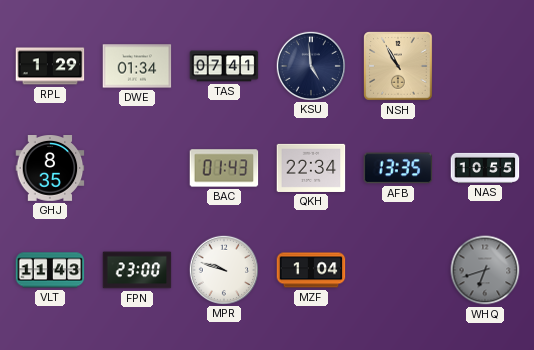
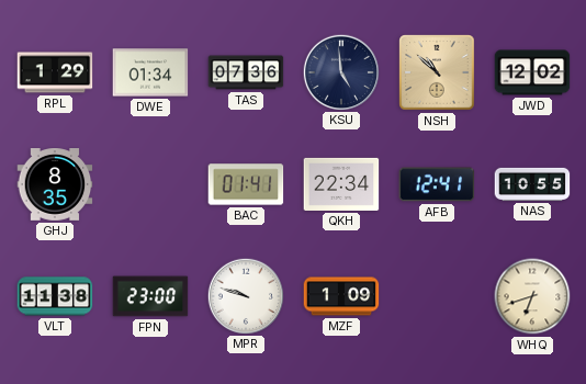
TAS: 07:41 -> 07:36 (246, 72)
NSH: 10:55 -> 10:52 (437, 72)
JWD: none -> 12:02 (532, 72)
BAC: 01:43 -> 01:41 (246, 184)
AFB: 13:35 -> 12:41 (437, 184)
VLT: 11:43 -> 11:38 (55, 296)
MZF: 1:04 -> 1:09 (341, 296)
WHQ dial: grey -> cream (532, 296)
